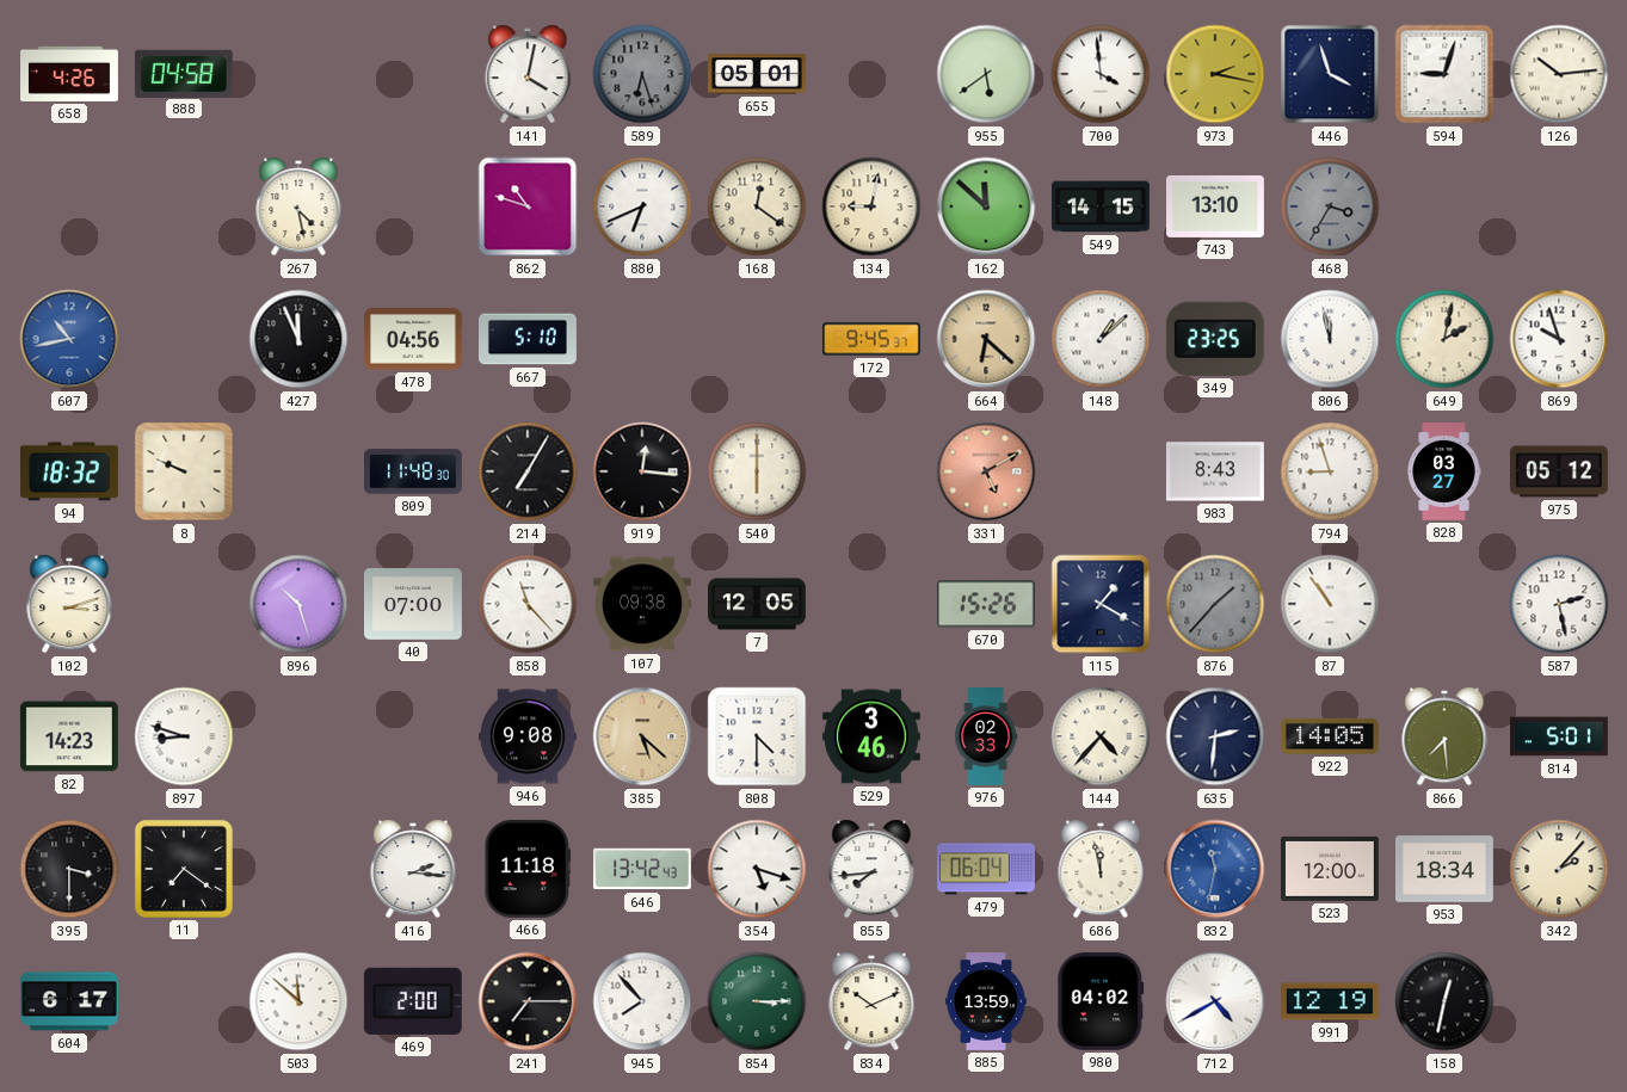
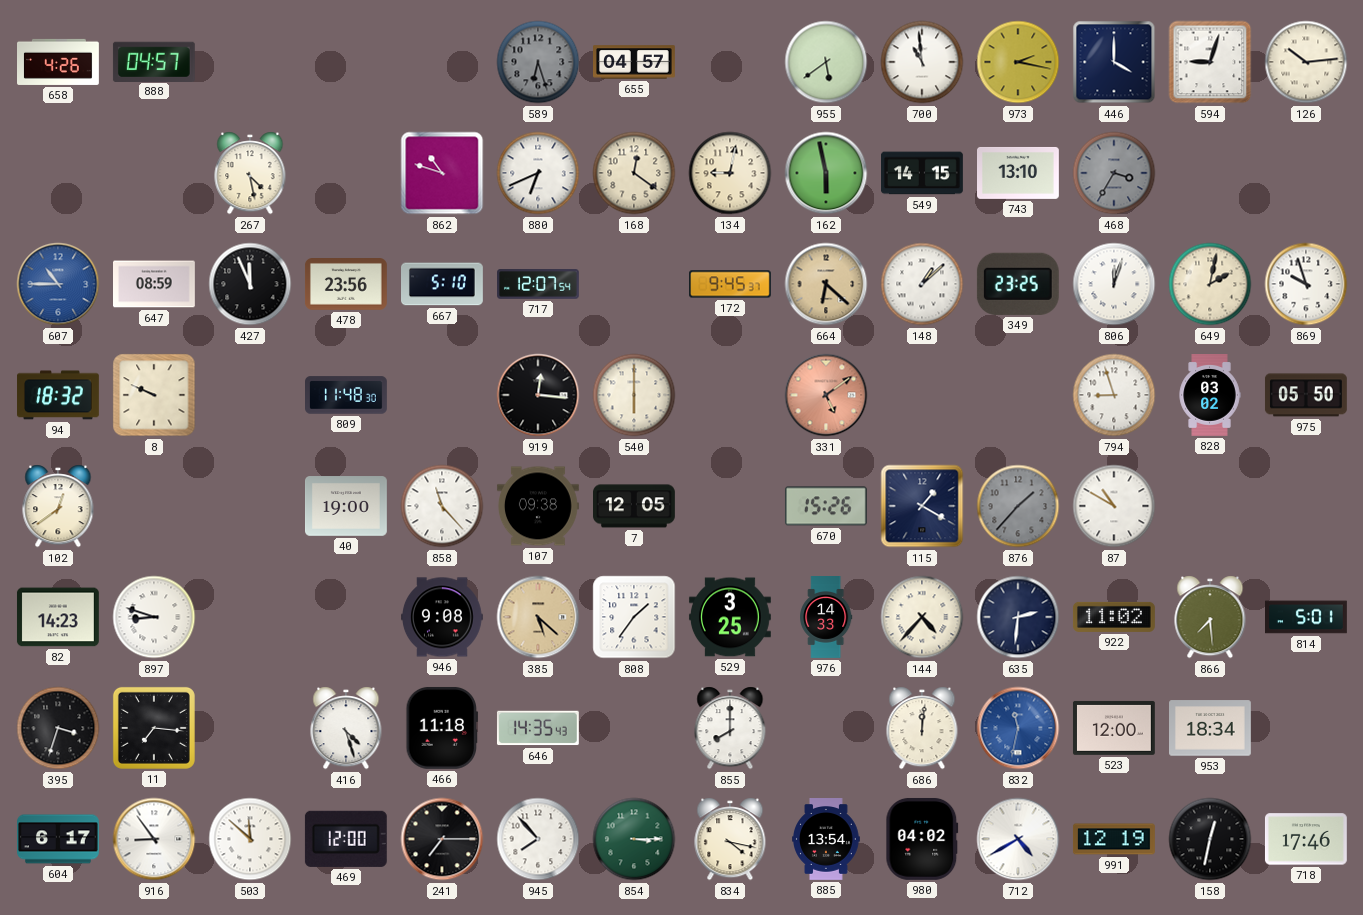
888: 04:58 -> 04:57 (154, 61)
141: 4:02 -> none (528, 74)
655: 05:01 -> 04:57 (635, 62)
700: 3:59 -> 10:59 (922, 62)
446: 3:57 -> 4:00 (1114, 62)
162: 11:52 -> 5:58 (826, 173)
607: 10:43 -> 10:45 (58, 284)
647: none -> 08:59 (155, 284)
478: 04:56 -> 23:56 (346, 285)
717: none -> 12:07 (539, 284)
806: 11:58 -> 12:03 (1114, 284)
214: 7:05 -> none (528, 471)
331: 5:10 -> 5:09 (826, 395)
983: 8:43 -> none (1215, 471)
828: 03:27 -> 03:02 (1210, 396)
975: 05:12 -> 05:50 (1306, 395)
102: 3:12 -> 12:39 (58, 506)
896: 10:27 -> none (298, 604)
40: 07:00 -> 19:00 (347, 506)
87: 10:54 -> 10:50 (1114, 506)
587: 2:28 -> none (1559, 604)
808: 4:30 -> 1:36 (634, 617)
529: 3:46 -> 3:25 (730, 617)
976: 02:33 -> 14:33 (826, 618)
922: 14:05 -> 11:02 (1114, 617)
395: 3:30 -> 3:33 (58, 728)
11: 7:21 -> 7:16 (154, 728)
416: 2:16 -> 4:27 (346, 728)
646: 13:42 -> 14:35 (538, 728)
354: 5:18 -> none (757, 869)
855: 7:44 -> 8:00 (730, 728)
479: 06:04 -> none (987, 869)
686: 11:58 -> 12:01 (922, 728)
342: 2:07 -> none (1559, 869)
916: none -> 8:54 (154, 839)
469: 2:00 -> 12:00 (346, 839)
834: 10:11 -> 4:17 (730, 839)
885: 13:59 -> 13:54 (826, 840)
718: none -> 17:46 (1306, 839)
